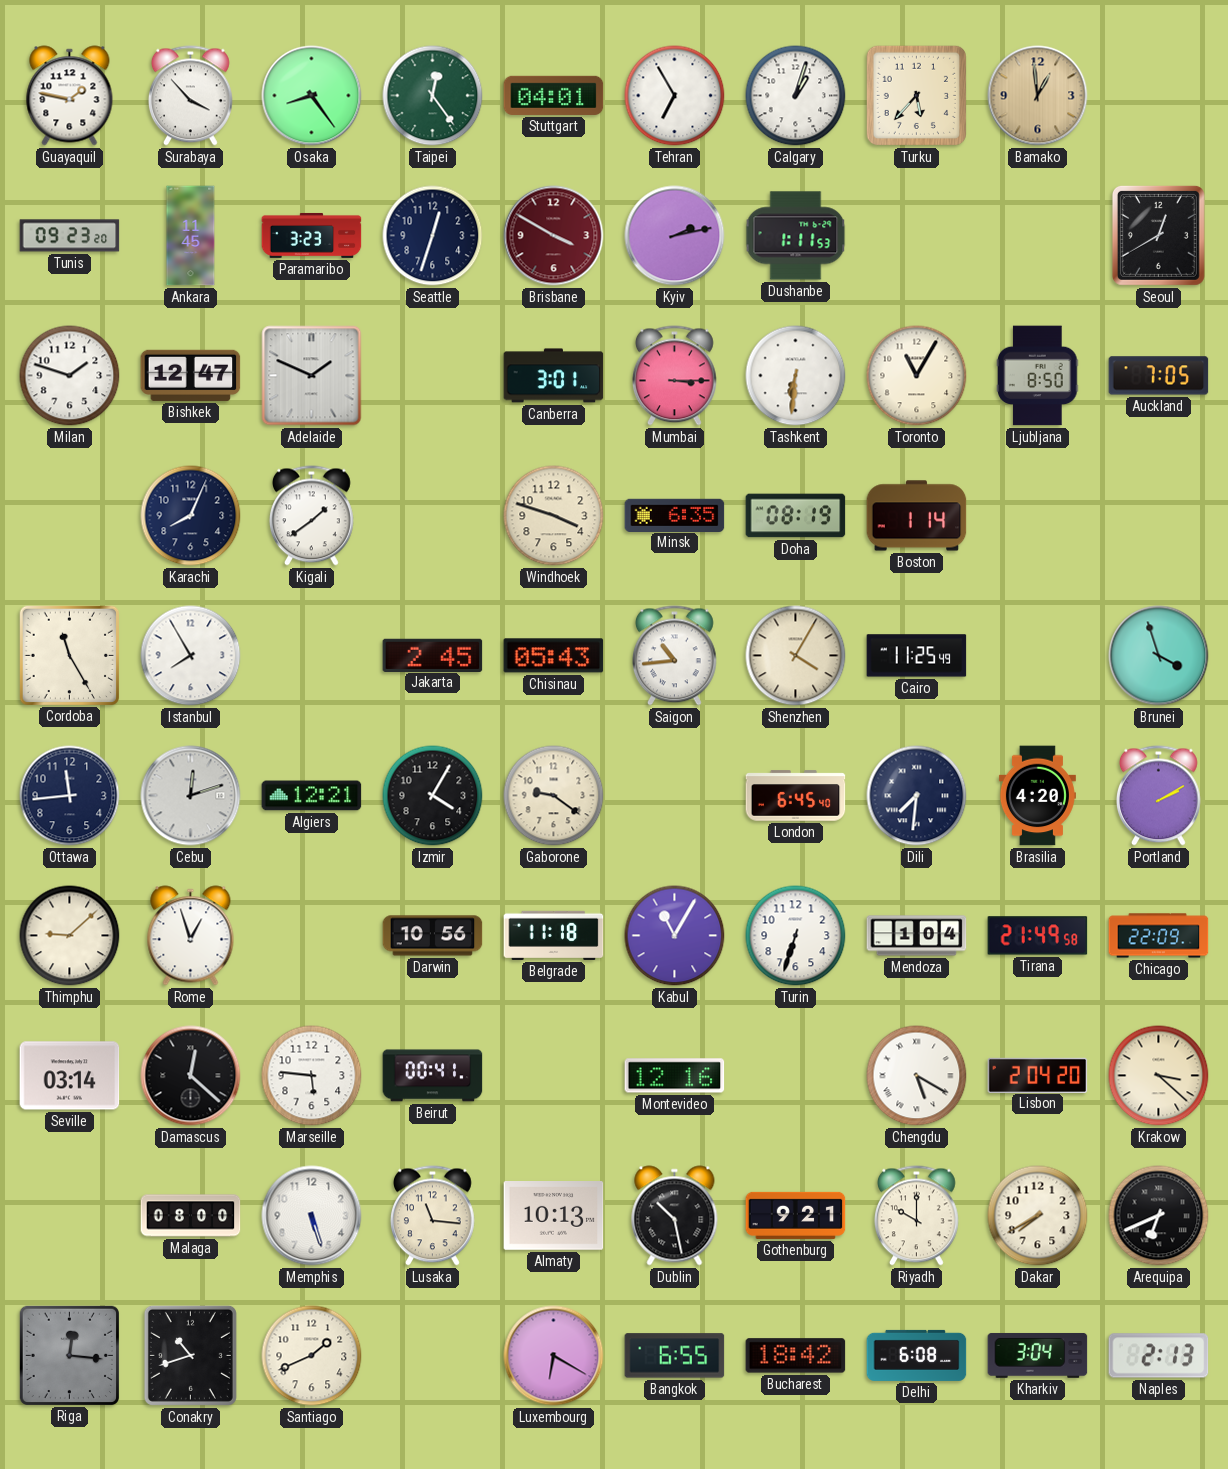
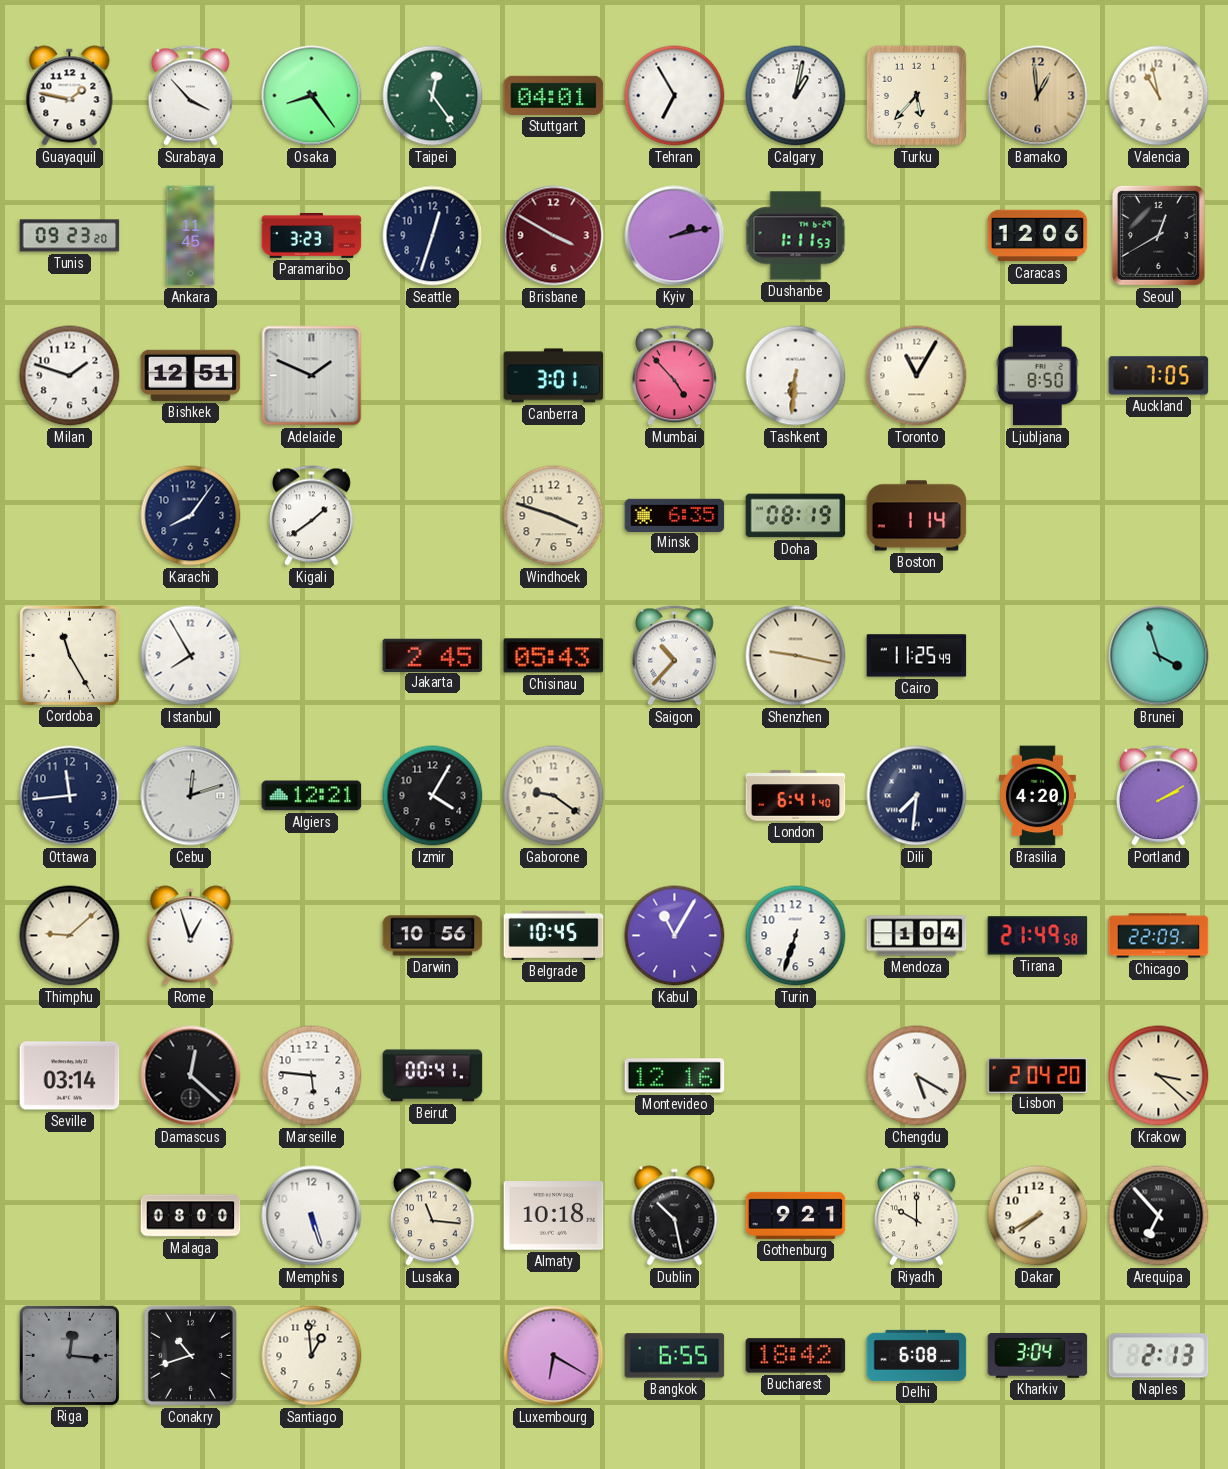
Calgary: 1:03 -> 1:02 (796, 96)
Valencia: none -> 10:58 (1159, 96)
Caracas: none -> 12:06 (1038, 236)
Bishkek: 12:47 -> 12:51 (191, 375)
Mumbai: 3:15 -> 4:53 (674, 376)
Karachi: 8:04 -> 8:06 (191, 516)
Saigon: 10:44 -> 10:37 (674, 656)
Shenzhen: 4:05 -> 9:17 (796, 656)
London: 6:45 -> 6:41 (796, 796)
Belgrade: 11:18 -> 10:45 (554, 935)
Almaty: 10:13 -> 10:18 (554, 1216)
Arequipa: 6:41 -> 6:53 (1159, 1216)
Santiago: 1:41 -> 12:59 (312, 1356)
